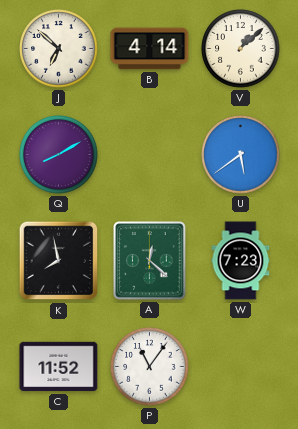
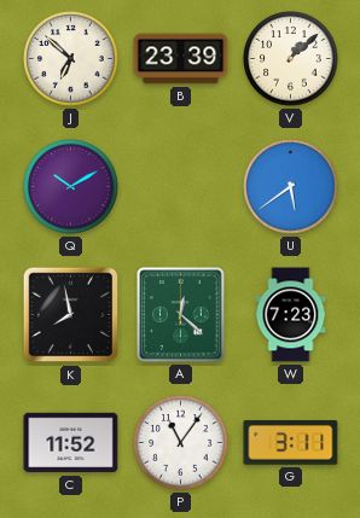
B: 4:14 -> 23:39 (181, 59)
Q: 8:10 -> 10:10 (71, 187)
G: none -> 3:11 (291, 443)
